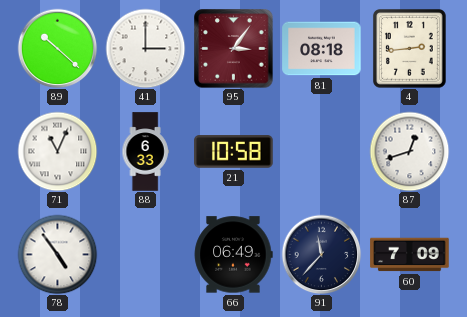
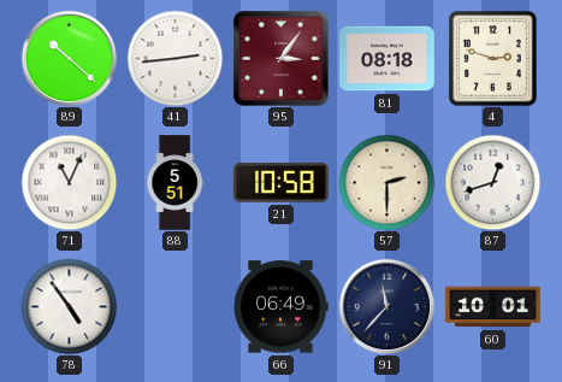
41: 3:00 -> 2:44 (174, 58)
4: 2:44 -> 2:48 (493, 59)
88: 6:33 -> 5:51 (174, 183)
57: none -> 2:30 (386, 182)
60: 7:09 -> 10:01 (493, 307)
